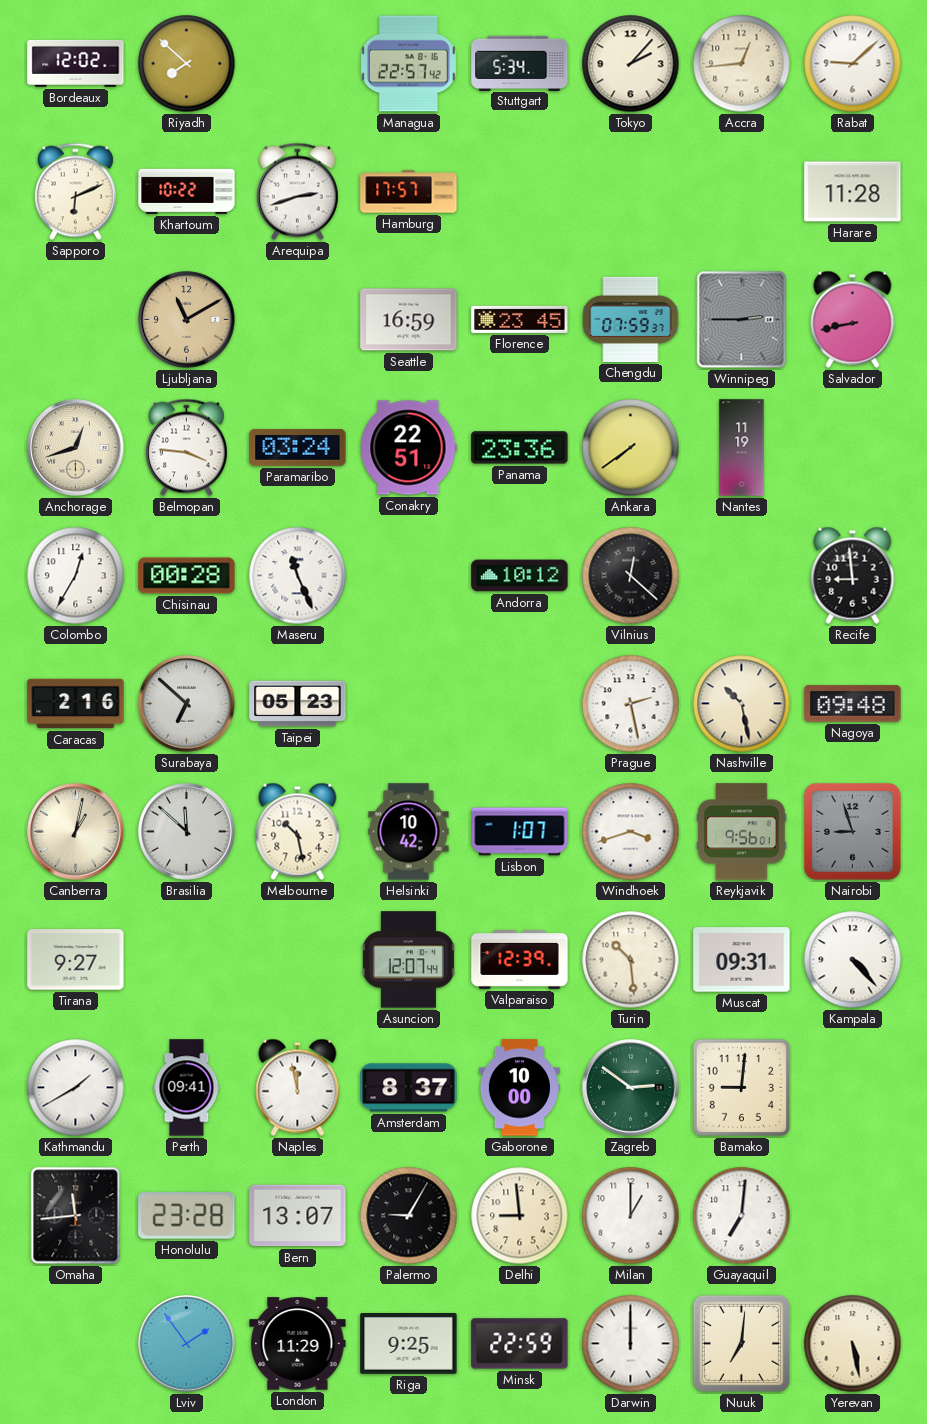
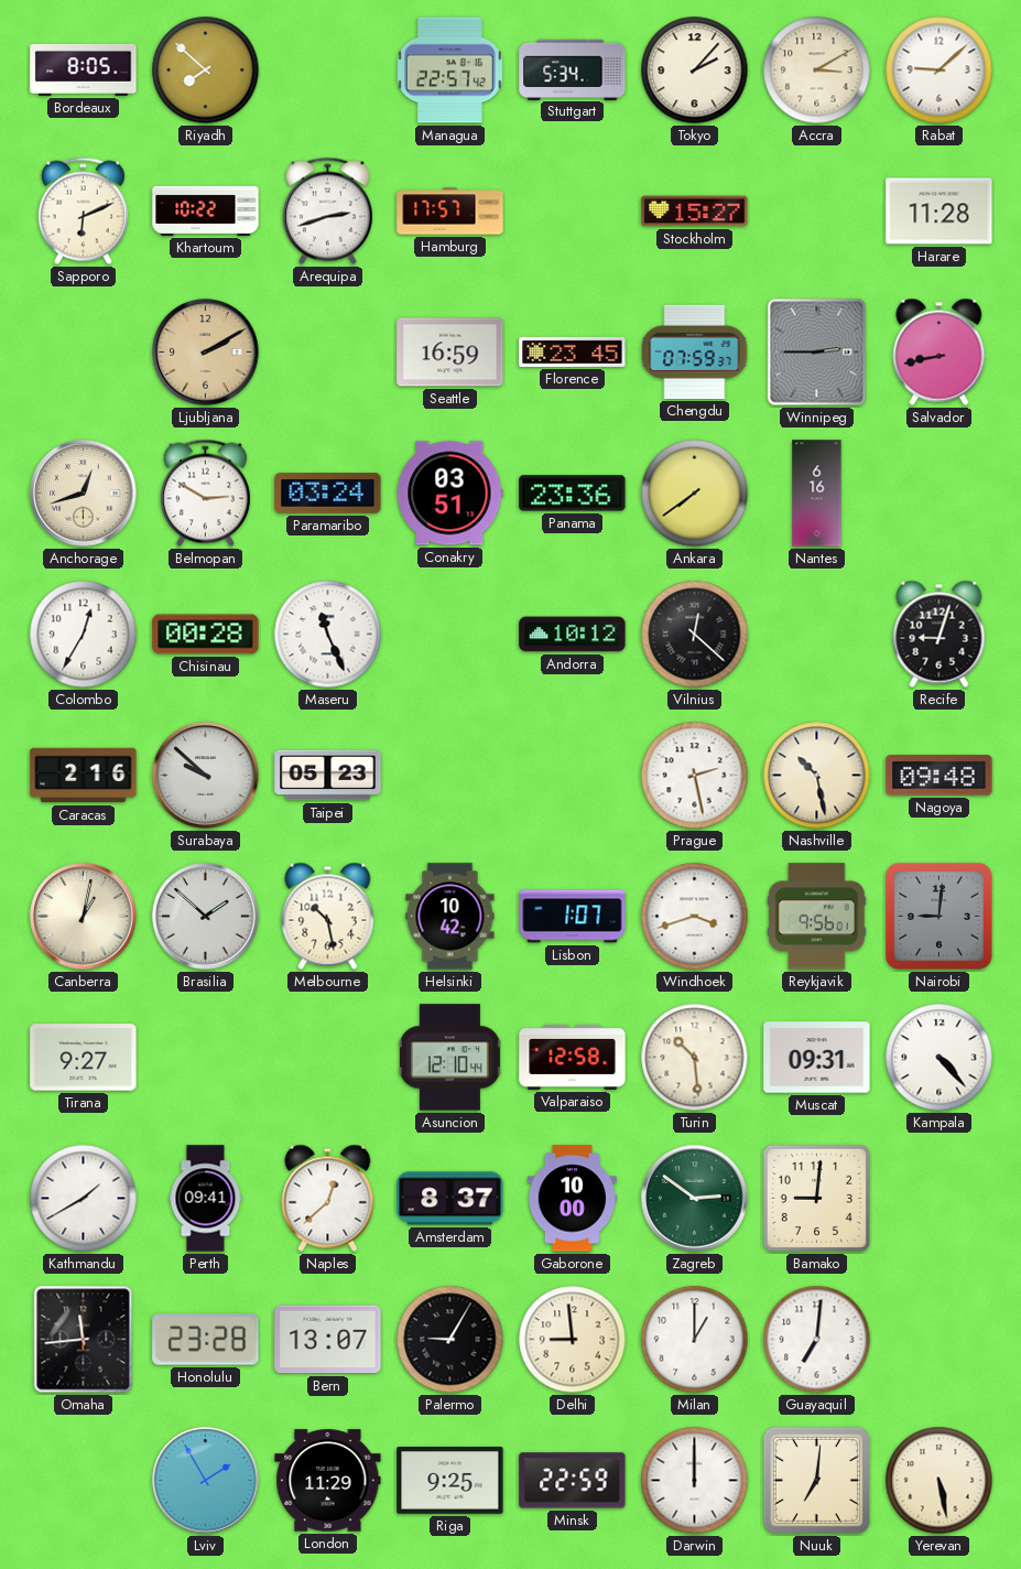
Bordeaux: 12:02 -> 8:05 (84, 69)
Accra: 12:44 -> 3:10 (817, 71)
Stockholm: none -> 15:27 (695, 212)
Ljubljana: 11:10 -> 2:10 (206, 353)
Belmopan: 3:46 -> 2:50 (205, 494)
Conakry: 22:51 -> 03:51 (450, 494)
Nantes: 11:19 -> 6:16 (817, 494)
Recife: 8:59 -> 9:03 (939, 634)
Surabaya: 6:52 -> 9:52 (206, 776)
Brasilia: 11:52 -> 1:52 (206, 917)
Nairobi: 8:57 -> 9:01 (939, 917)
Asuncion: 12:07 -> 12:10 (449, 1058)
Valparaiso: 12:39 -> 12:58 (573, 1057)
Naples: 11:58 -> 12:38 (328, 1198)
Lviv: 1:54 -> 1:55 (206, 1481)
